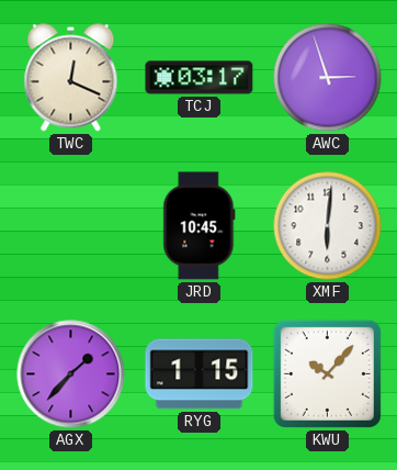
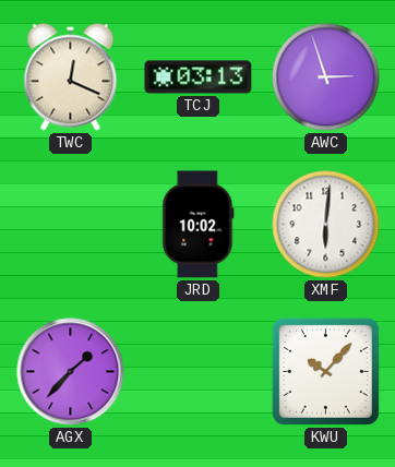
TCJ: 03:17 -> 03:13 (199, 77)
JRD: 10:45 -> 10:02 (199, 225)
RYG: 1:15 -> none (200, 374)
